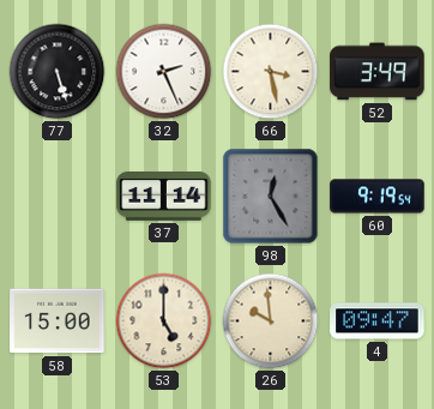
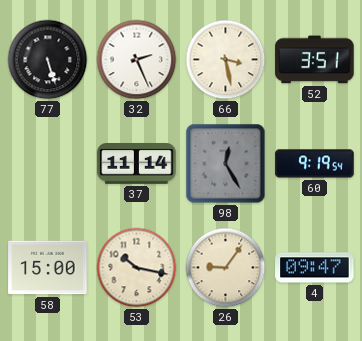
52: 3:49 -> 3:51 (315, 60)
53: 5:00 -> 10:17 (137, 268)
26: 9:59 -> 9:06 (226, 268)
